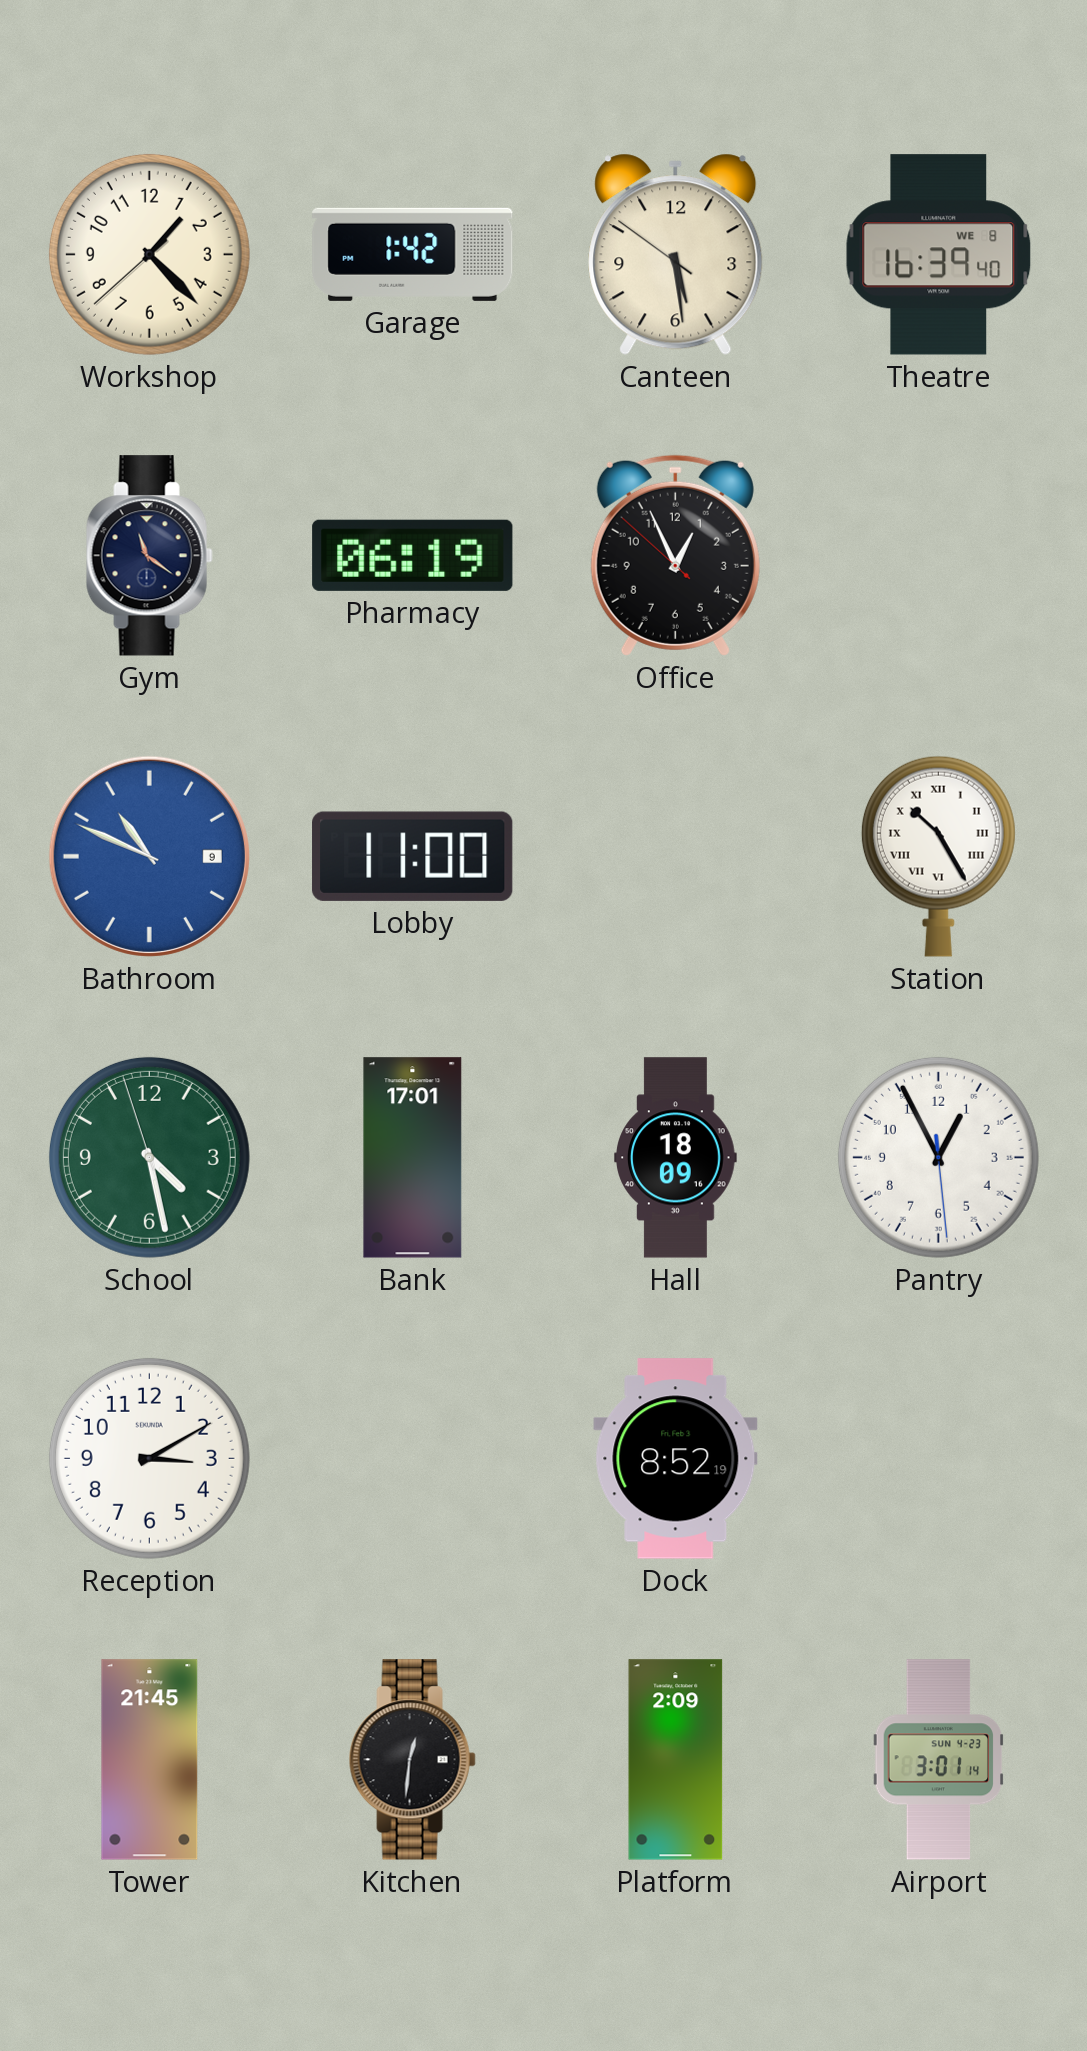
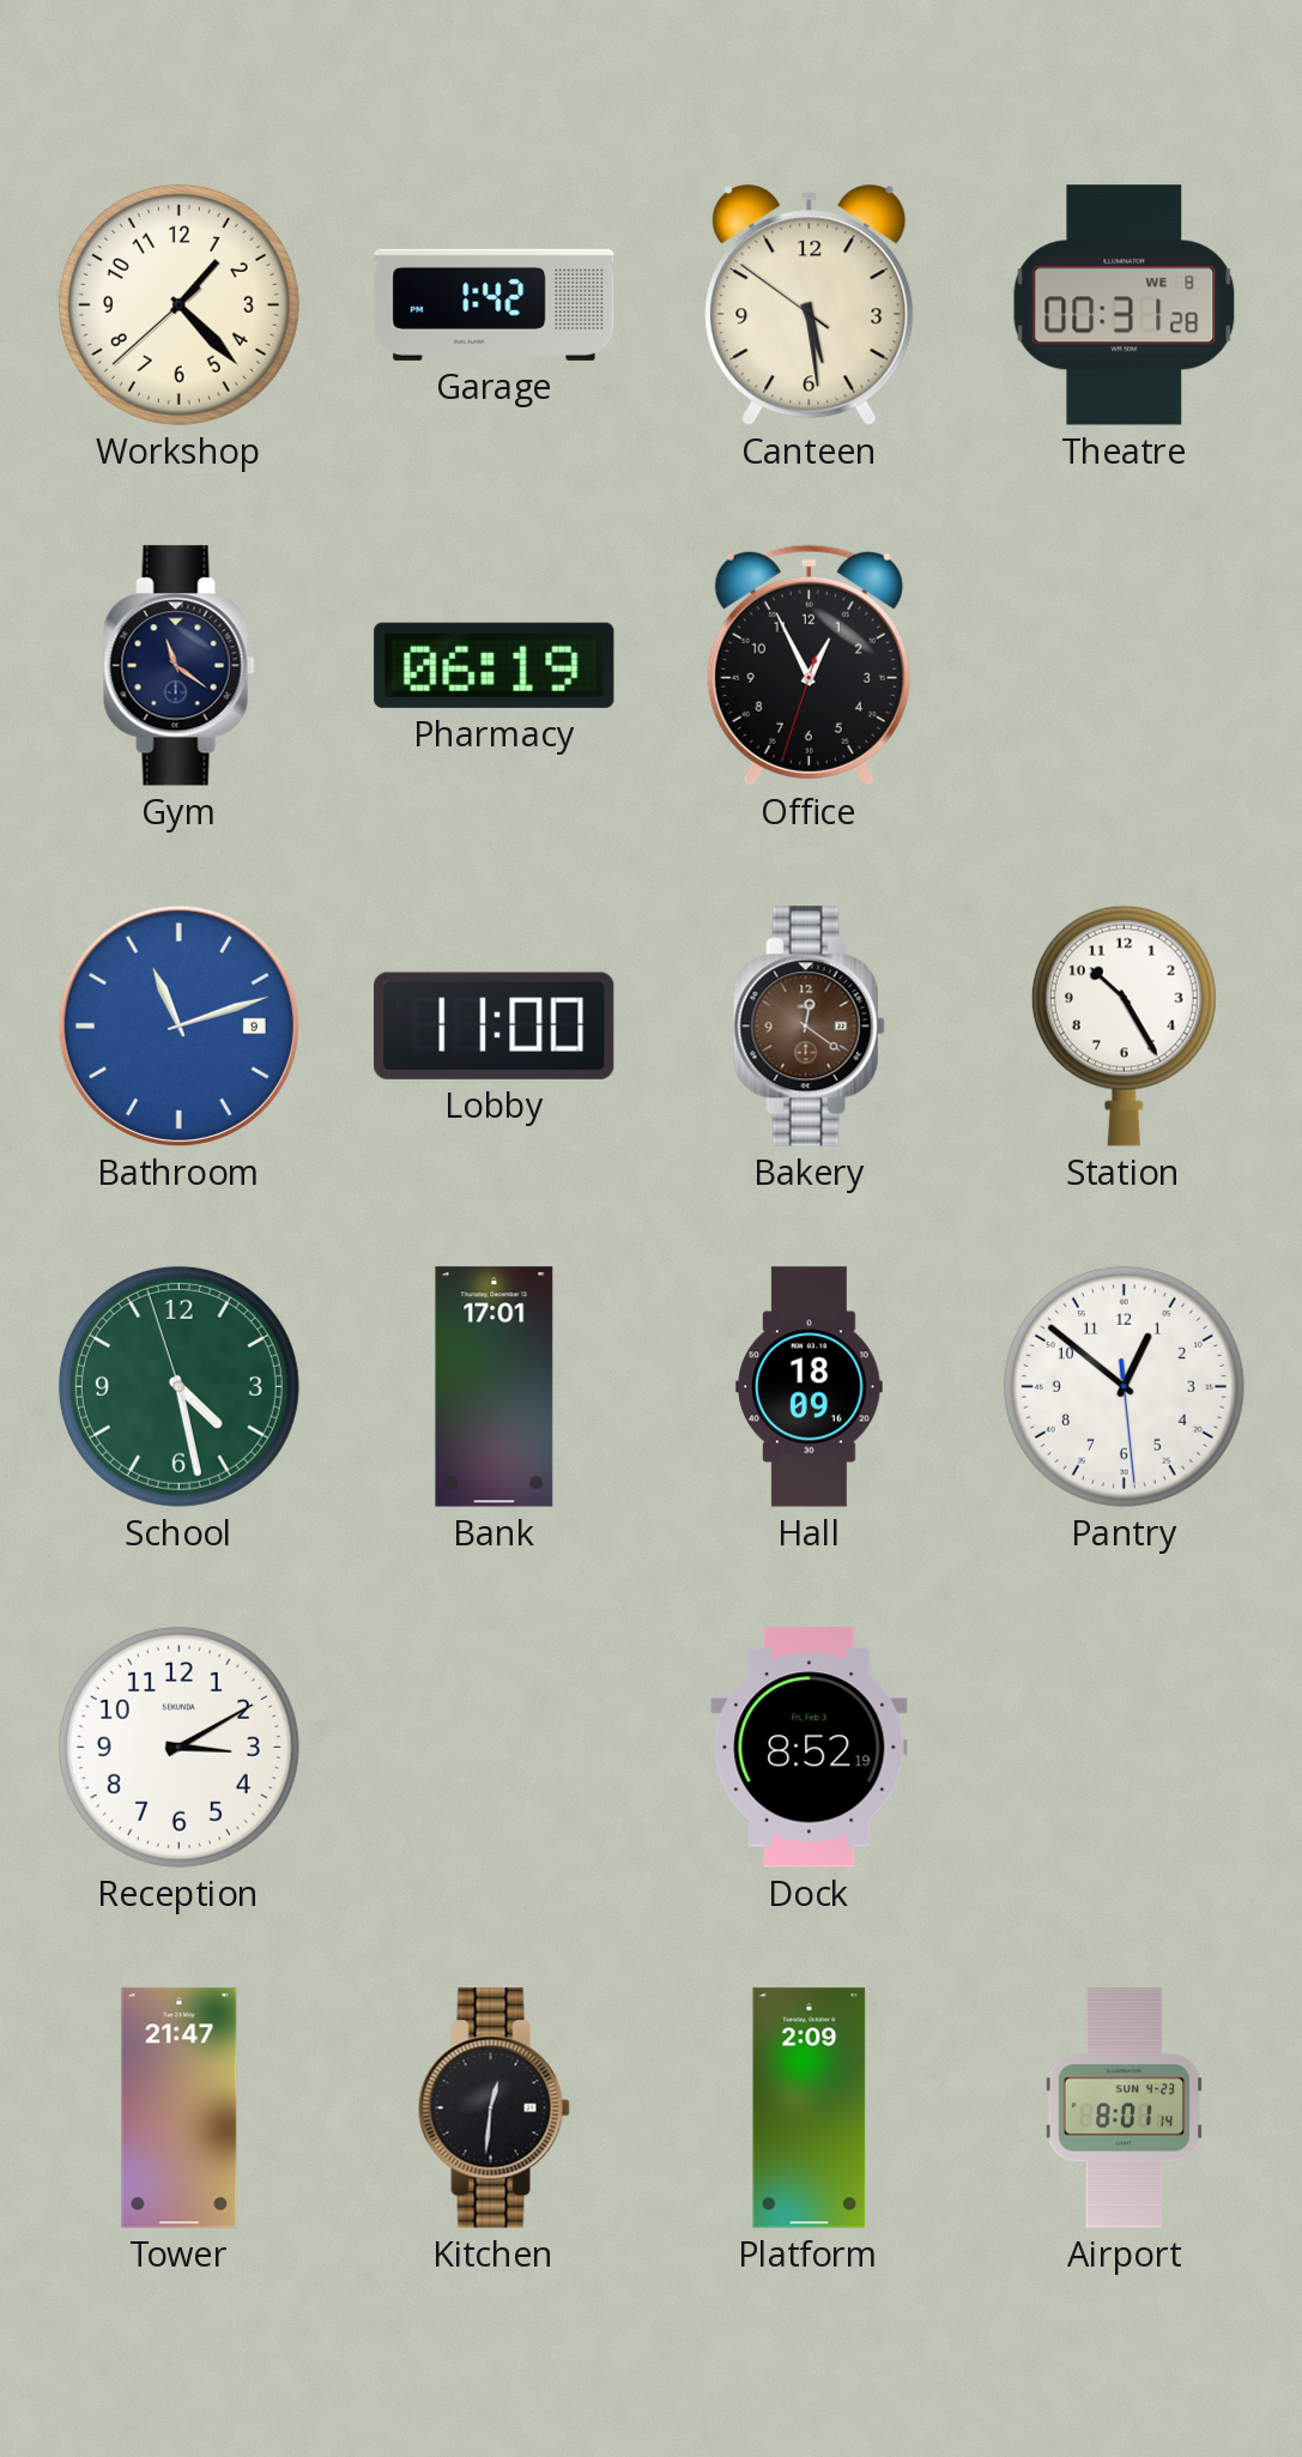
Theatre: 16:39 -> 00:31 (1125, 305)
Office: 12:55:52 -> 12:55:33 (809, 665)
Bathroom: 10:49 -> 11:12 (178, 1025)
Bakery: none -> 12:21 (809, 1027)
Station numerals: Roman -> Arabic (1124, 1025)
Pantry: 12:55 -> 12:51 (1124, 1386)
Tower: 21:45 -> 21:47 (180, 2108)
Airport: 3:01 -> 8:01 (1125, 2108)
